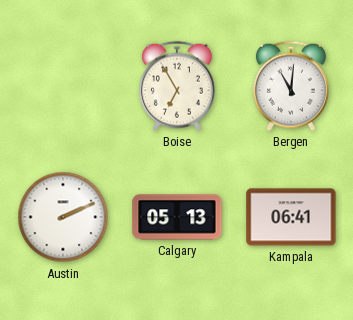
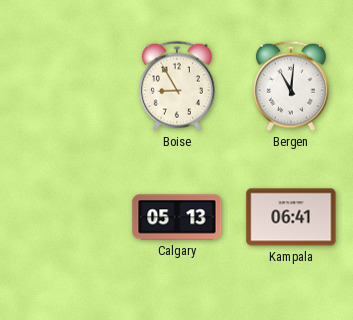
Boise: 6:55 -> 8:55 (177, 86)
Austin: 2:11 -> none (63, 217)
